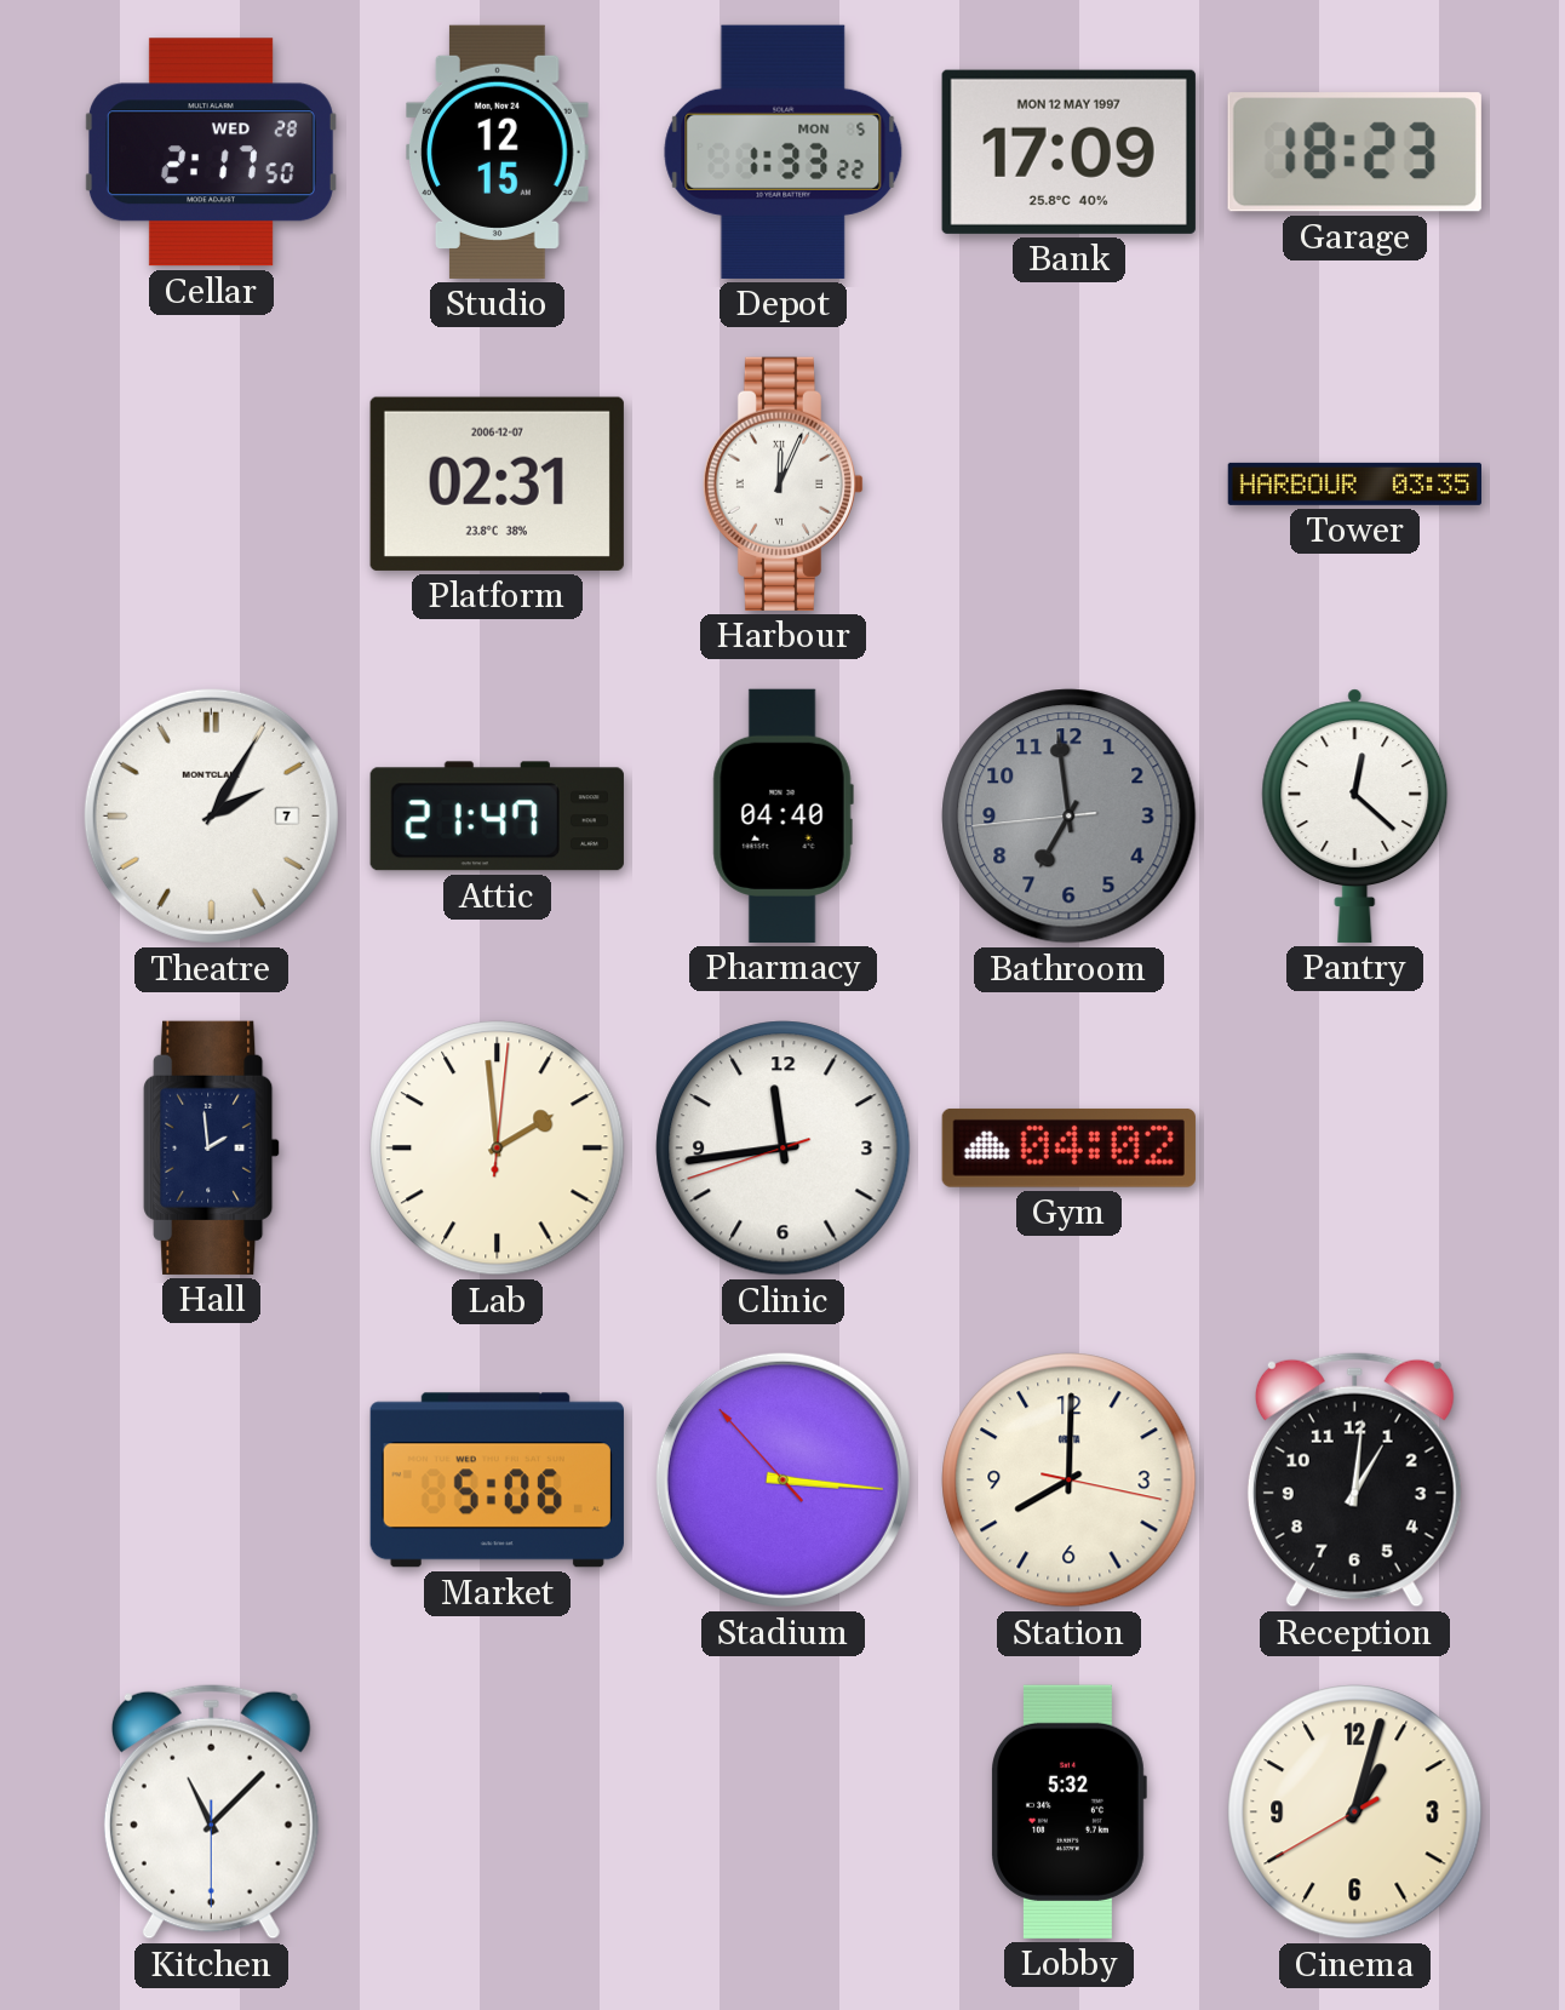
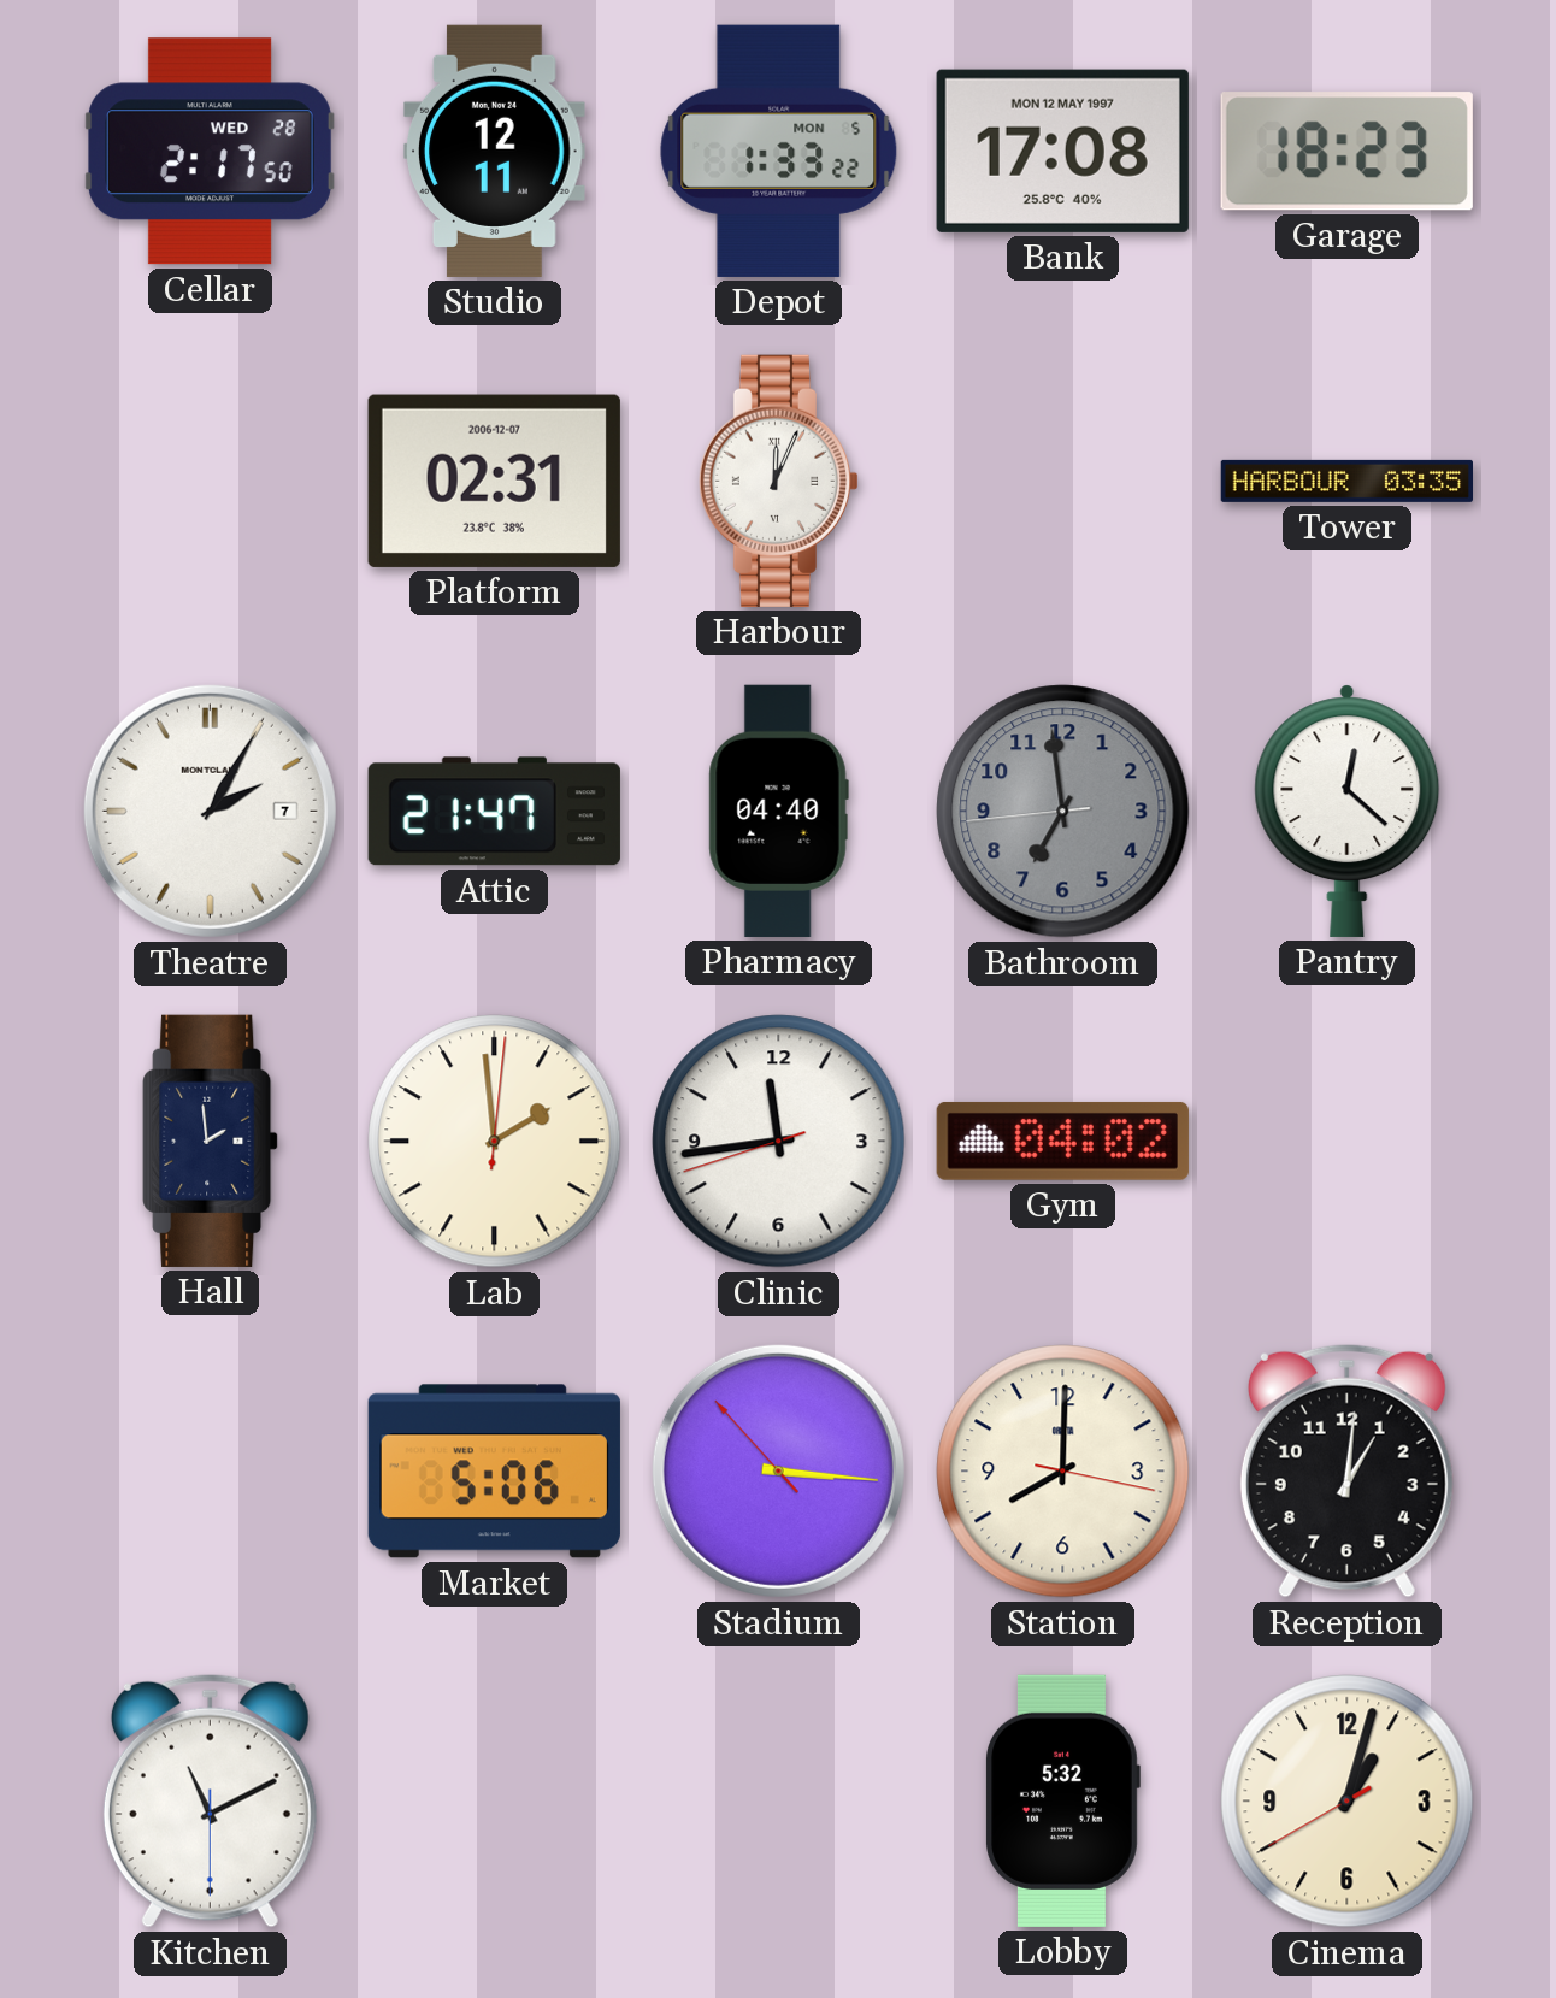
Studio: 12:15 -> 12:11 (495, 151)
Bank: 17:09 -> 17:08 (1062, 151)
Kitchen: 11:07 -> 11:10 (210, 1800)
